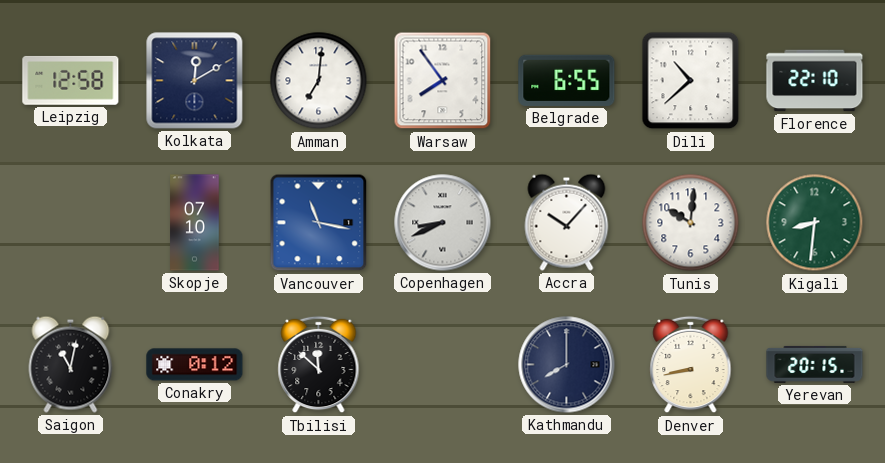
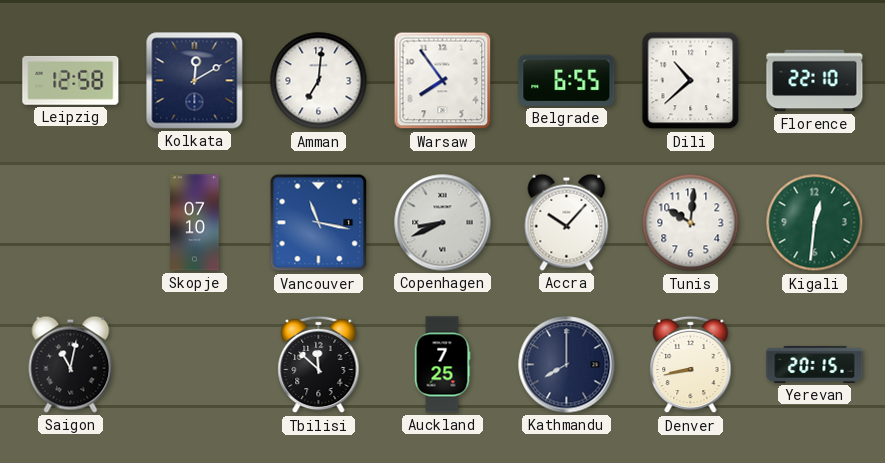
Kigali: 8:31 -> 12:31 (815, 223)
Conakry: 0:12 -> none (195, 365)
Auckland: none -> 7:25 (442, 365)
